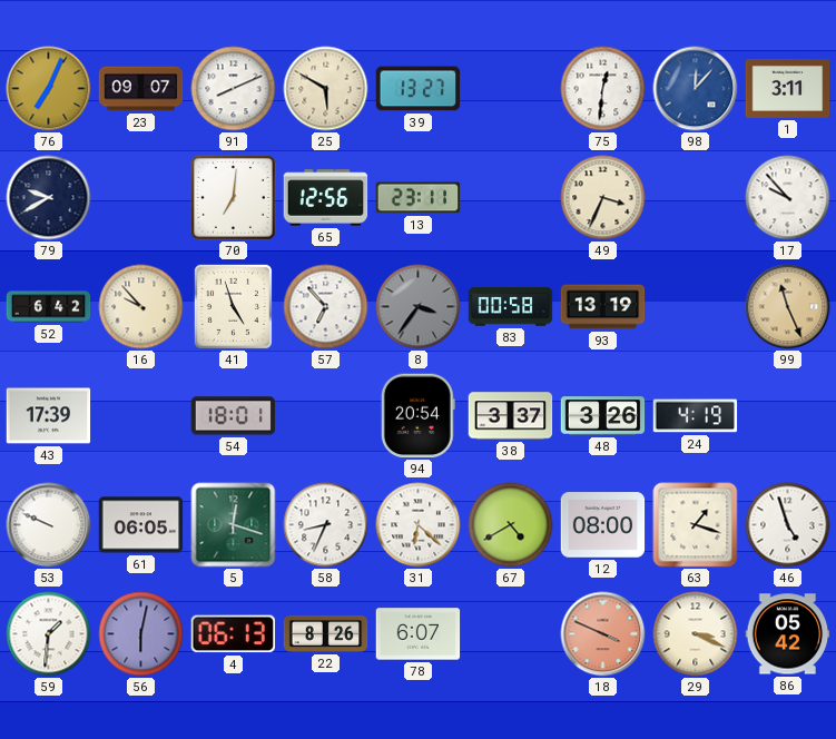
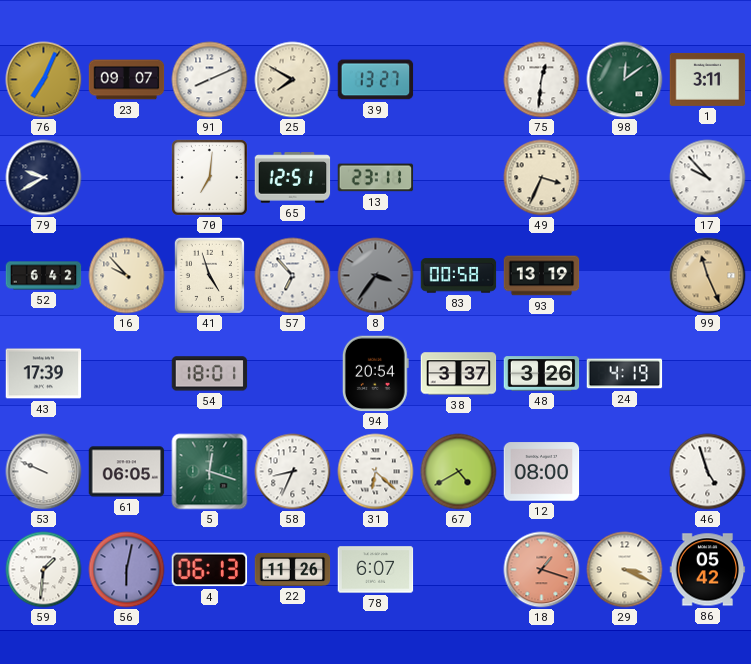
25: 5:50 -> 7:50 (293, 80)
98: 12:07 -> 12:09 (625, 80)
98 dial: blue -> green (625, 80)
65: 12:56 -> 12:51 (293, 178)
63: 1:18 -> none (696, 525)
22: 8:26 -> 11:26 (293, 569)
18: 3:49 -> 1:18 (542, 570)
